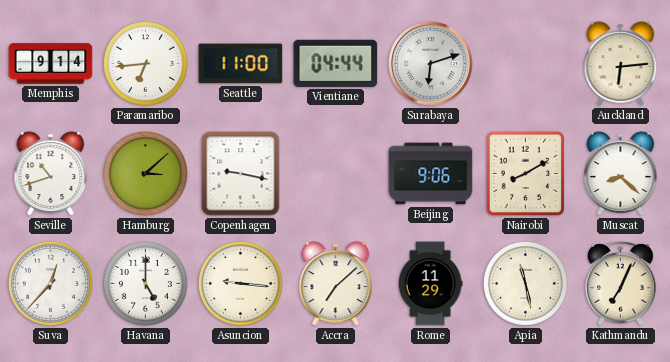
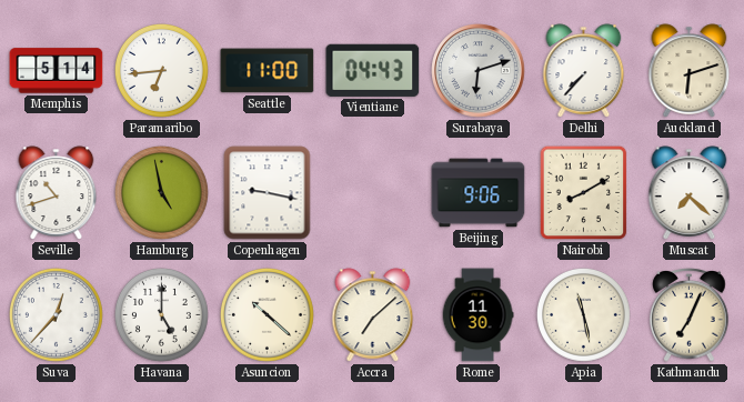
Memphis: 9:14 -> 5:14 (57, 71)
Vientiane: 04:44 -> 04:43 (373, 70)
Delhi: none -> 7:37 (584, 71)
Auckland: 6:14 -> 6:12 (690, 71)
Hamburg: 3:08 -> 4:58 (162, 193)
Muscat: 8:22 -> 7:22 (690, 193)
Asuncion: 9:16 -> 10:22 (268, 315)
Rome: 11:29 -> 11:30 (477, 315)
